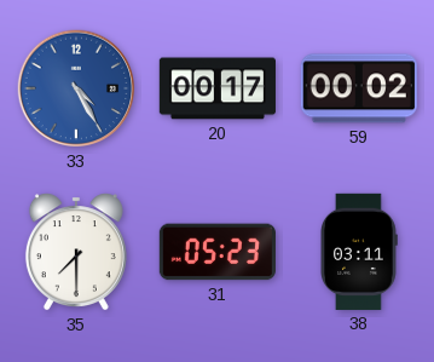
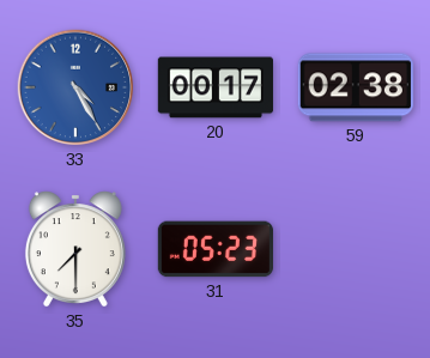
59: 00:02 -> 02:38 (356, 87)
38: 03:11 -> none (359, 252)
